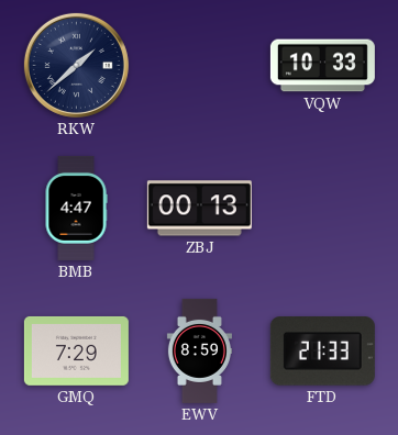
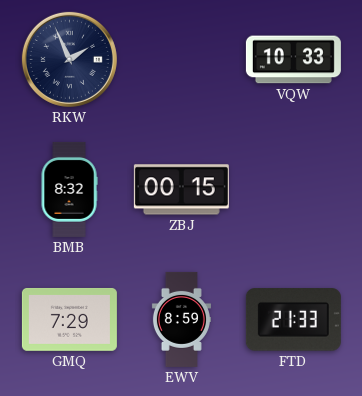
RKW: 1:38 -> 1:56 (69, 59)
BMB: 4:47 -> 8:32 (69, 189)
ZBJ: 00:13 -> 00:15 (181, 190)
